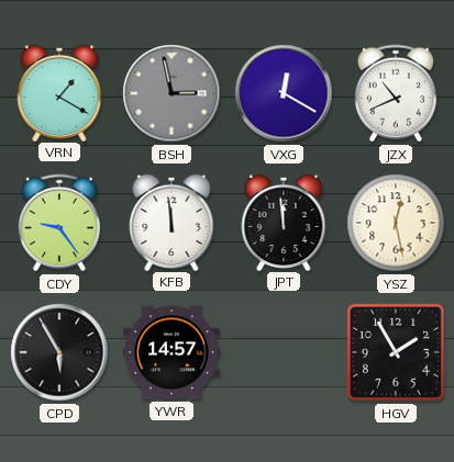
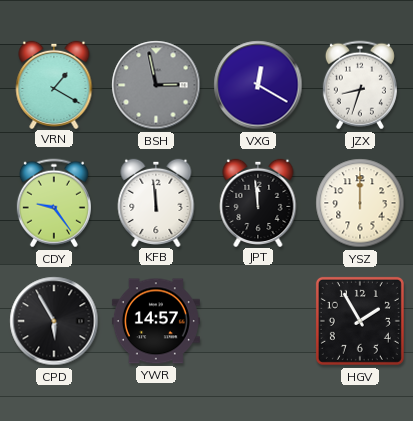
JZX: 10:41 -> 8:33 (360, 85)
YSZ: 12:28 -> 12:00 (360, 203)
